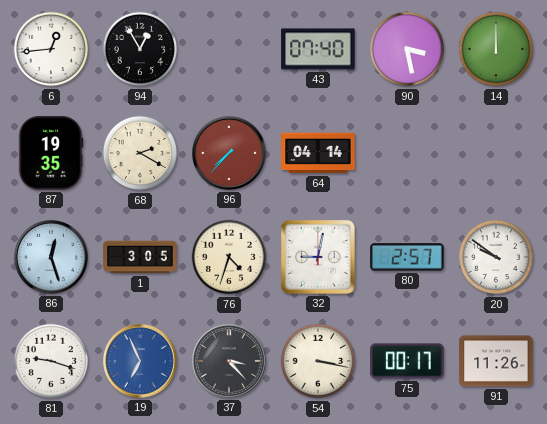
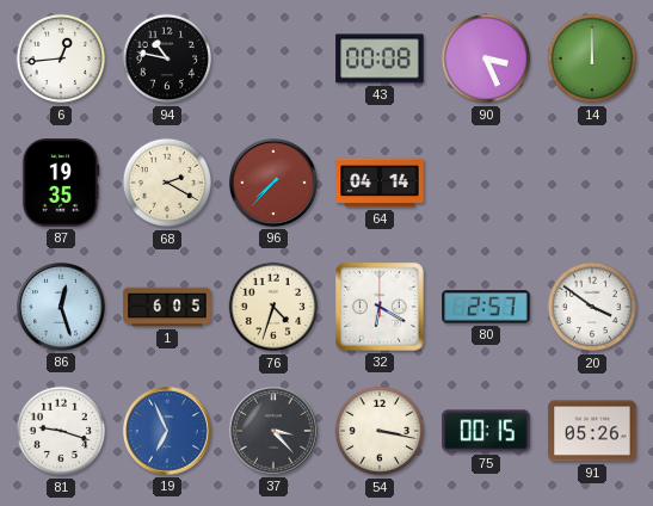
94: 12:55 -> 10:47 (167, 58)
43: 07:40 -> 00:08 (380, 58)
90: 3:28 -> 3:26 (486, 58)
1: 3:05 -> 6:05 (167, 307)
32: 9:02 -> 6:20 (381, 308)
20: 9:51 -> 3:51 (592, 307)
75: 00:17 -> 00:15 (486, 431)
91: 11:26 -> 05:26 (592, 431)
